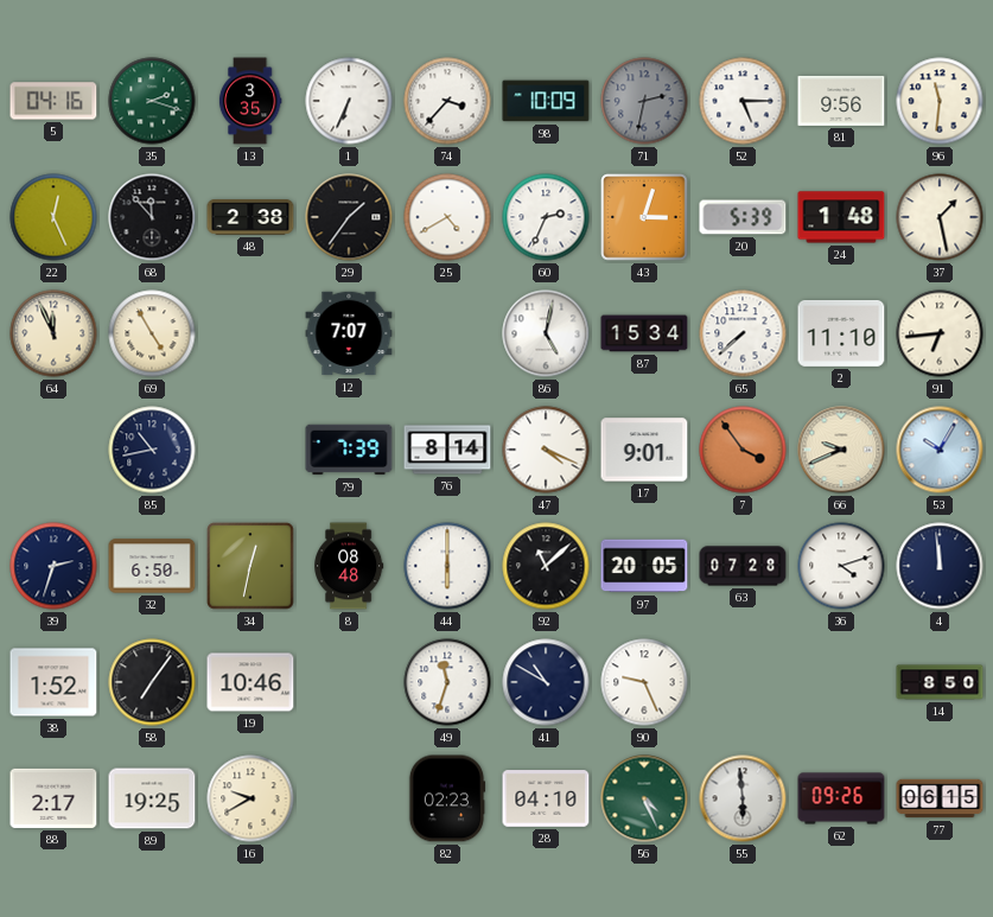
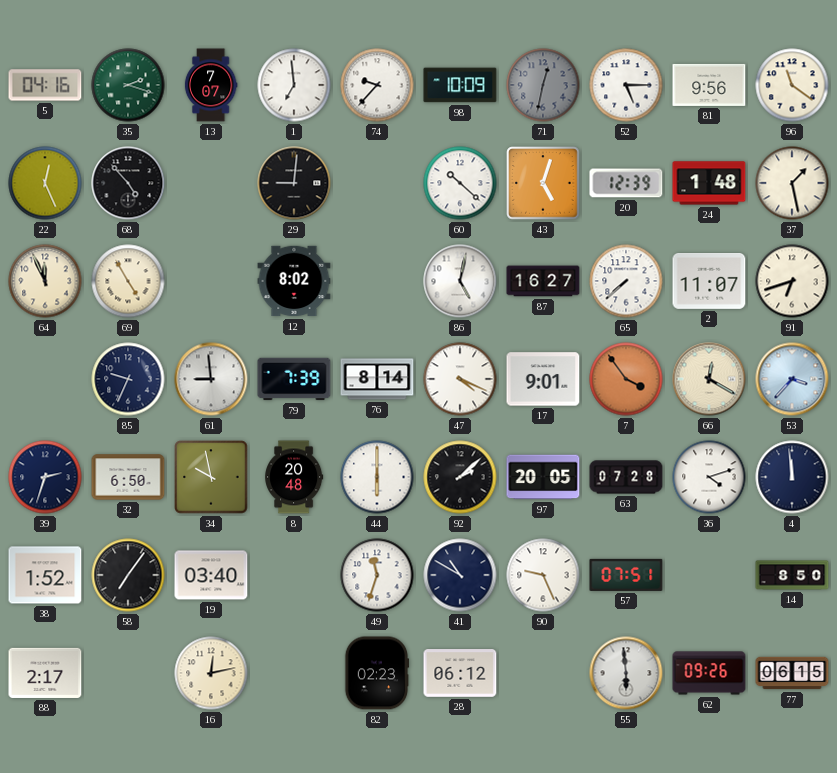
13: 3:35 -> 7:07 (211, 85)
1: 6:34 -> 6:59 (294, 85)
74: 3:37 -> 9:37 (377, 85)
71: 2:32 -> 12:32 (543, 85)
96: 11:31 -> 11:21 (792, 85)
68: 11:53 -> 4:53 (128, 183)
48: 2:38 -> none (250, 218)
29: 1:36 -> 9:01 (294, 183)
25: 4:40 -> none (447, 217)
60: 2:34 -> 10:22 (460, 183)
43: 3:03 -> 5:03 (543, 183)
20: 5:39 -> 12:39 (626, 183)
12: 7:07 -> 8:02 (294, 281)
87: 15:34 -> 16:27 (543, 281)
2: 11:10 -> 11:07 (709, 282)
91: 6:44 -> 6:42 (792, 281)
85: 10:43 -> 9:34 (128, 379)
61: none -> 8:59 (211, 379)
66: 9:41 -> 12:20 (709, 379)
53: 10:05 -> 3:37 (792, 379)
34: 12:32 -> 9:58 (211, 477)
8: 08:48 -> 20:48 (295, 477)
92: 11:08 -> 2:08 (460, 477)
19: 10:46 -> 03:40 (211, 575)
57: none -> 07:51 (626, 575)
89: 19:25 -> none (152, 798)
16: 9:40 -> 12:13 (211, 673)
28: 04:10 -> 06:12 (460, 673)
56: 4:26 -> none (644, 798)
